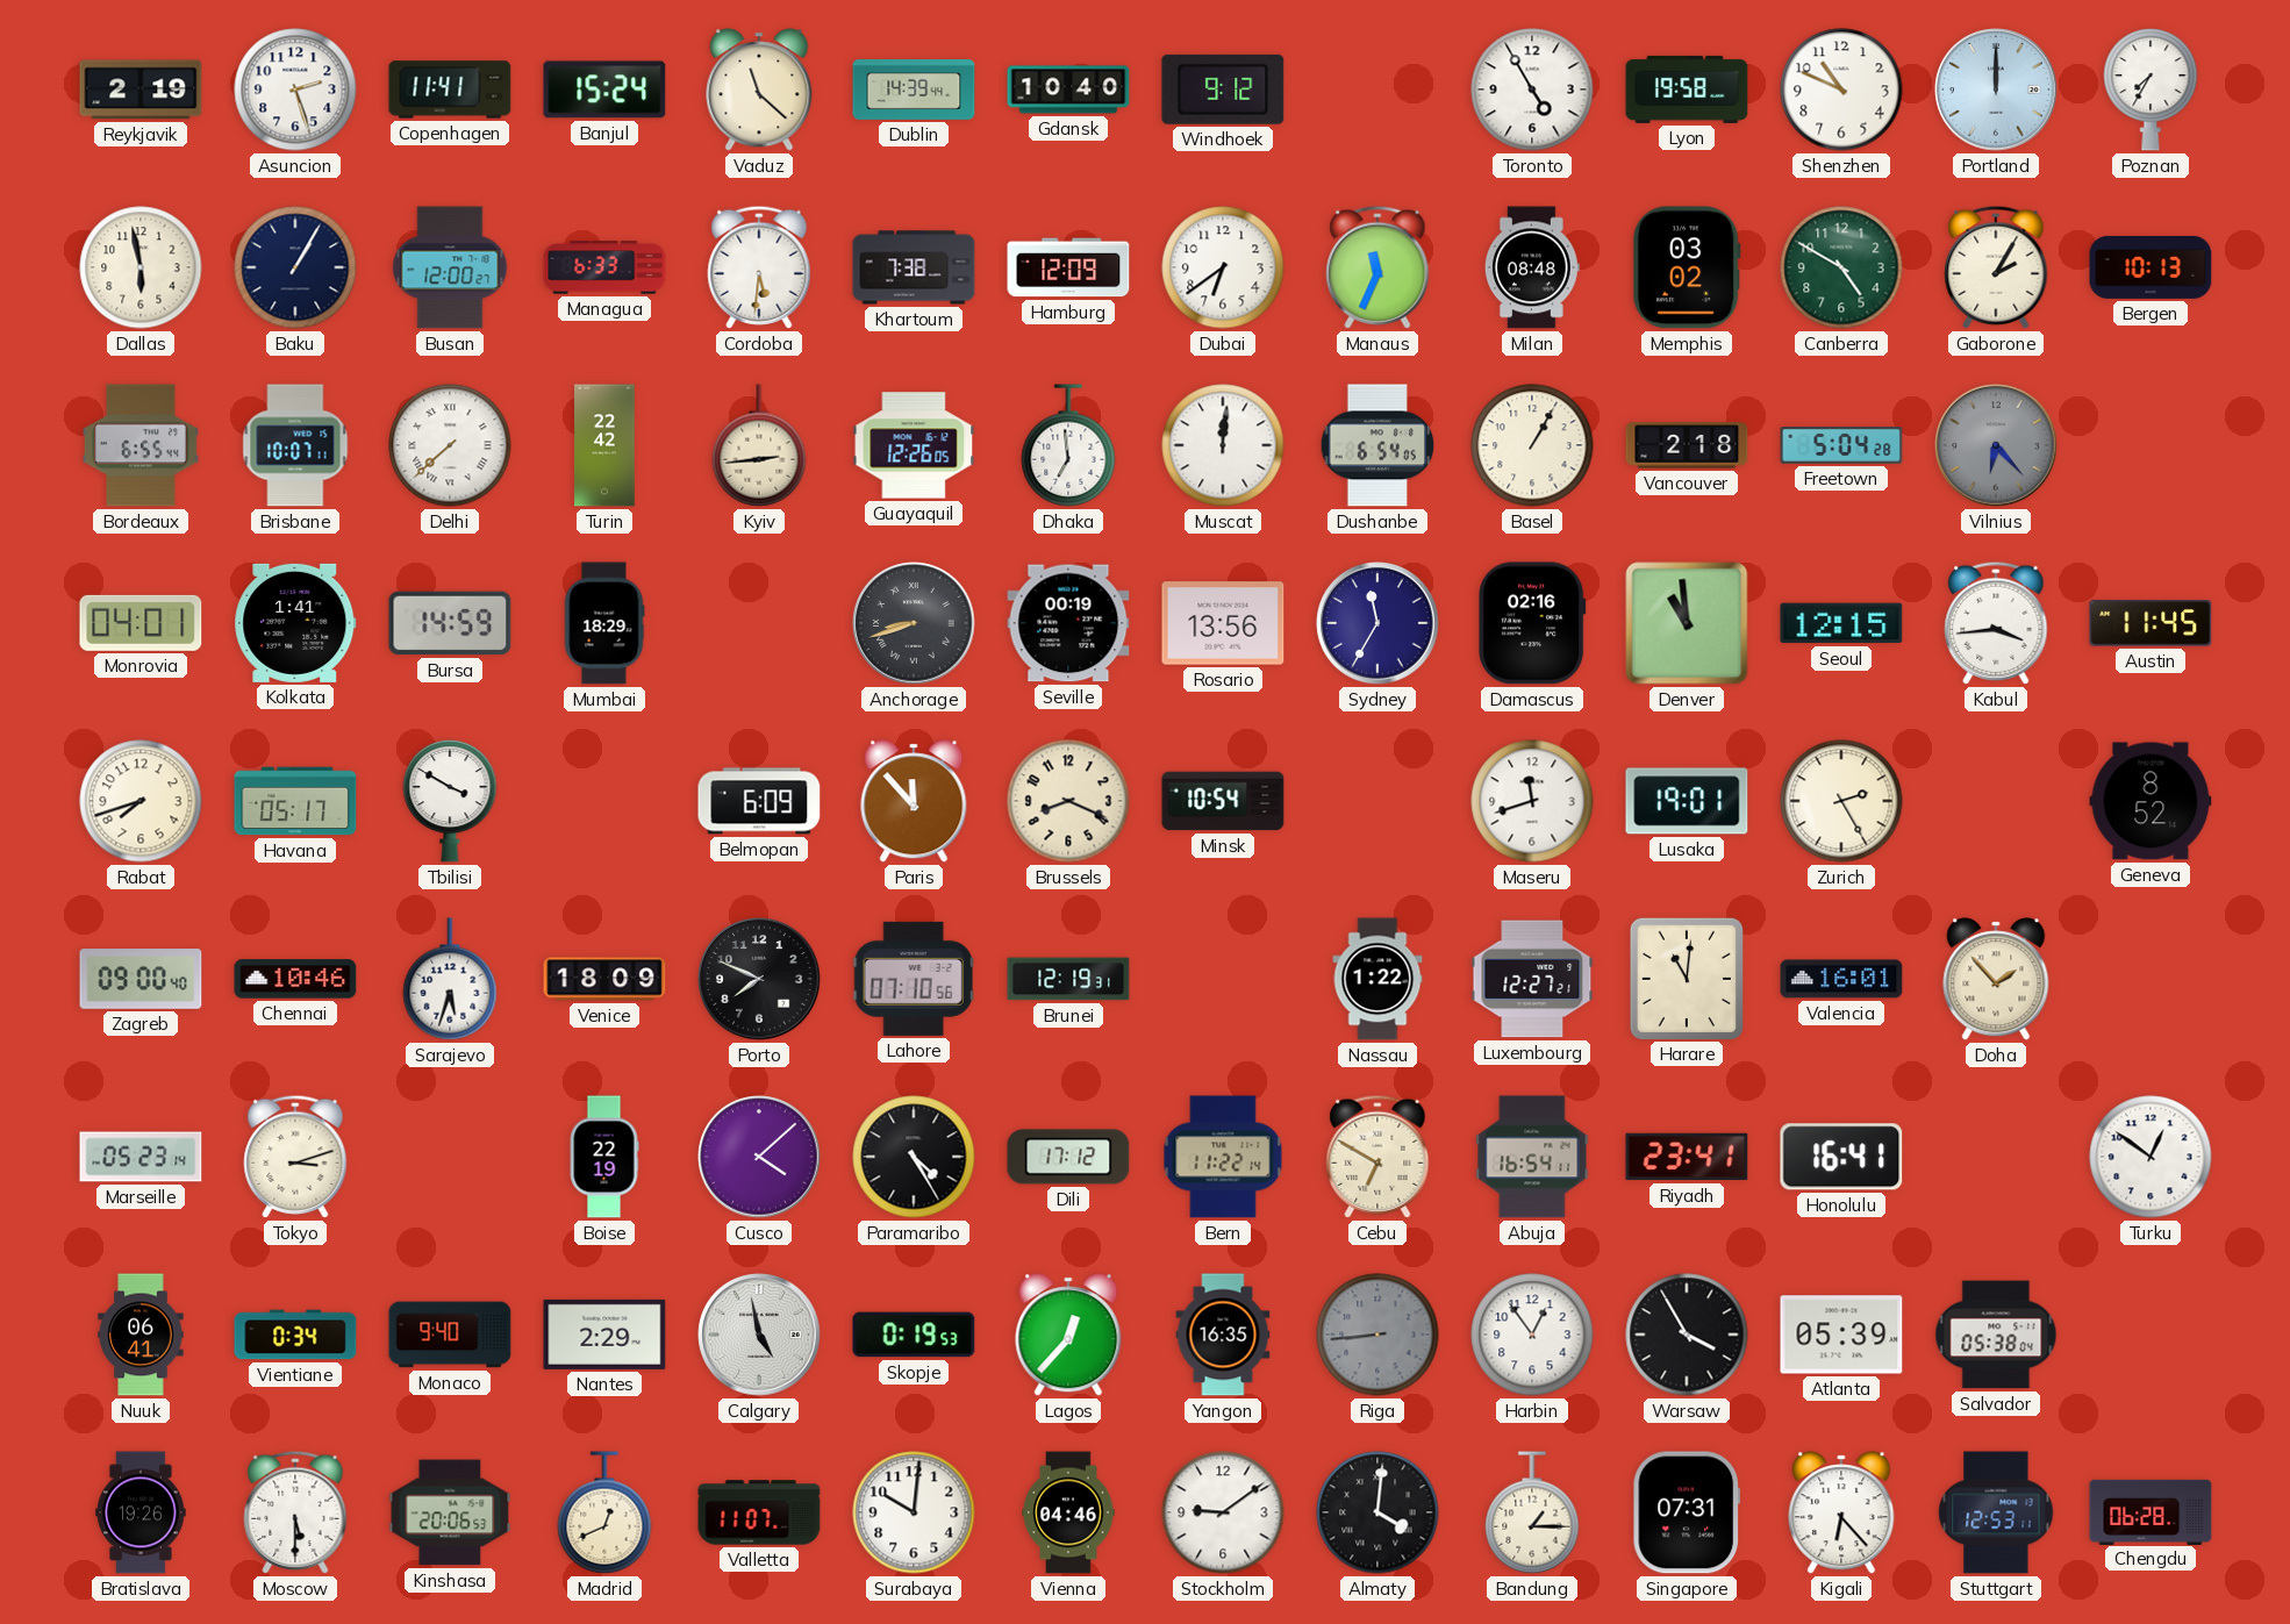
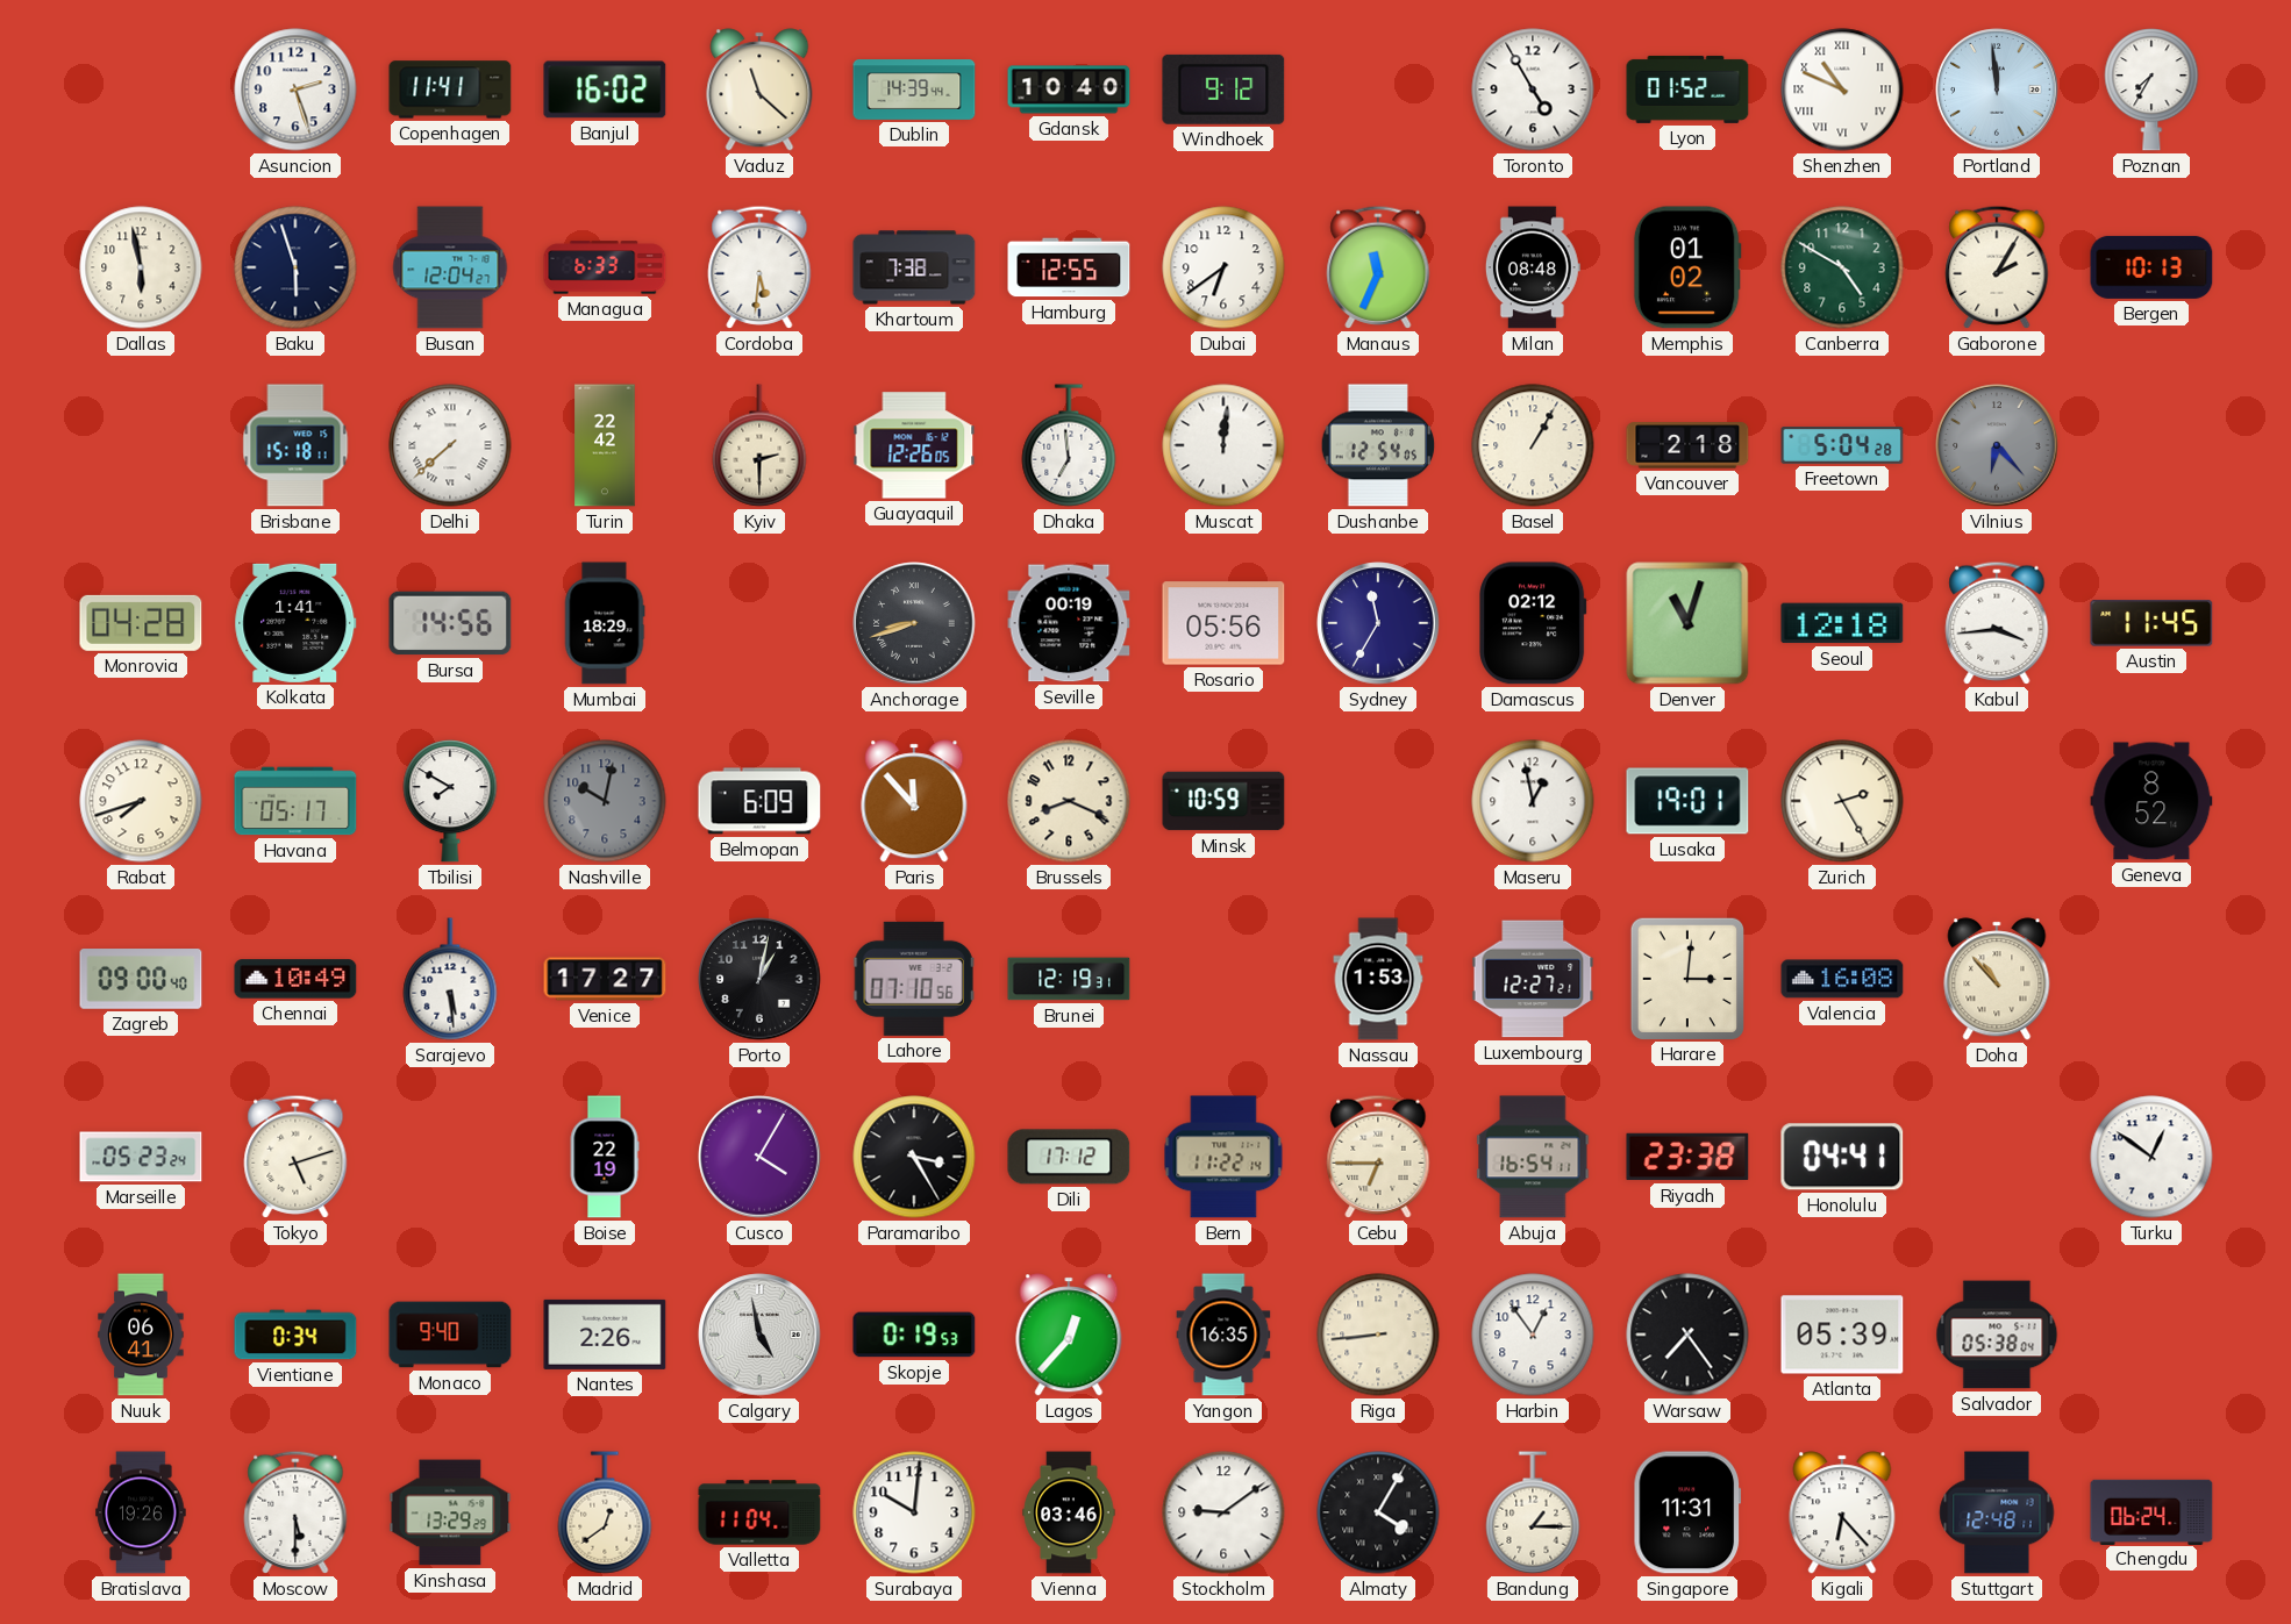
Reykjavik: 2:19 -> none (141, 90)
Banjul: 15:24 -> 16:02 (605, 90)
Lyon: 19:58 -> 01:52 (1687, 90)
Shenzhen numerals: Arabic -> Roman (1842, 90)
Portland: 12:00 -> 11:59 (1997, 90)
Baku: 1:05 -> 5:57 (295, 267)
Busan: 12:00 -> 12:04 (450, 267)
Hamburg: 12:09 -> 12:55 (1069, 267)
Memphis: 03:02 -> 01:02 (1687, 267)
Bordeaux: 6:55 -> none (141, 445)
Brisbane: 10:07 -> 15:18 (295, 445)
Kyiv: 2:44 -> 2:30 (759, 445)
Dushanbe: 6:54 -> 12:54 (1378, 445)
Monrovia: 04:01 -> 04:28 (141, 623)
Bursa: 14:59 -> 14:56 (450, 623)
Rosario: 13:56 -> 05:56 (1223, 623)
Damascus: 02:16 -> 02:12 (1533, 623)
Denver: 10:59 -> 11:03 (1687, 623)
Seoul: 12:15 -> 12:18 (1842, 623)
Tbilisi: 3:50 -> 7:50 (450, 802)
Nashville: none -> 10:02 (605, 801)
Minsk: 10:54 -> 10:59 (1223, 801)
Maseru: 11:42 -> 12:58 (1533, 801)
Chennai: 10:46 -> 10:49 (295, 979)
Sarajevo: 5:33 -> 5:29 (450, 979)
Venice: 18:09 -> 17:27 (605, 979)
Porto: 7:49 -> 1:02 (759, 979)
Nassau: 1:22 -> 1:53 (1378, 979)
Harare: 11:01 -> 3:01 (1686, 978)
Valencia: 16:01 -> 16:08 (1842, 979)
Doha: 1:53 -> 10:53 (1997, 979)
Marseille: 05:23:14 -> 05:23:24 (141, 1157)
Tokyo: 3:12 -> 5:12 (295, 1157)
Cusco: 4:08 -> 4:05 (759, 1157)
Paramaribo: 4:25 -> 3:25 (914, 1157)
Cebu: 6:50 -> 6:45 (1378, 1157)
Riyadh: 23:41 -> 23:38 (1687, 1157)
Honolulu: 16:41 -> 04:41 (1842, 1157)
Nantes: 2:29 -> 2:26 (605, 1335)
Riga dial: grey -> cream (1378, 1335)
Warsaw: 3:55 -> 7:24 (1687, 1335)
Kinshasa: 20:06 -> 13:29 (450, 1512)
Madrid: 12:41 -> 12:39 (605, 1512)
Valletta: 11:07 -> 11:04 (759, 1512)
Vienna: 04:46 -> 03:46 (1069, 1512)
Almaty: 4:01 -> 4:05 (1378, 1512)
Singapore: 07:31 -> 11:31 (1687, 1512)
Stuttgart: 12:53 -> 12:48 (1997, 1512)
Chengdu: 06:28 -> 06:24 (2151, 1511)
